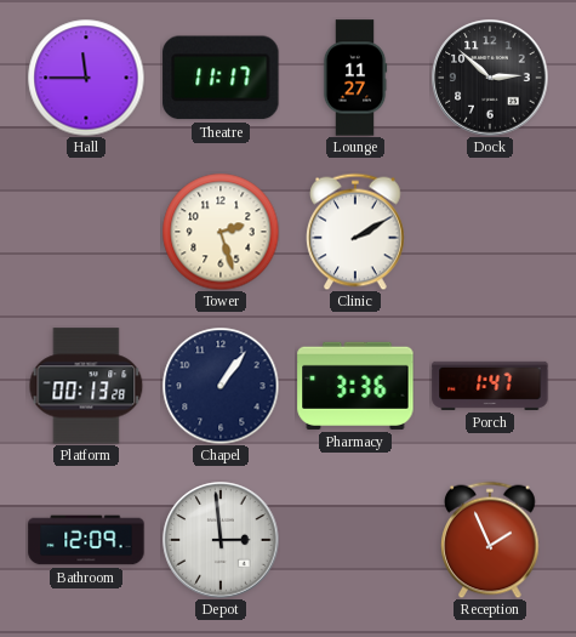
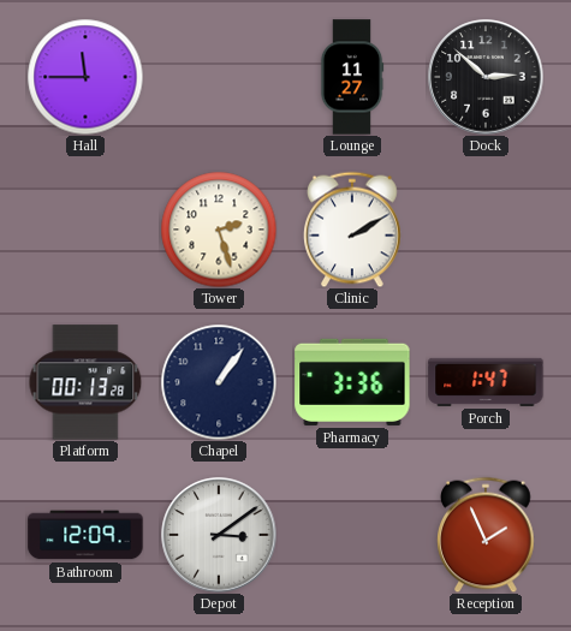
Theatre: 11:17 -> none (221, 78)
Depot: 2:59 -> 3:09 (219, 535)
